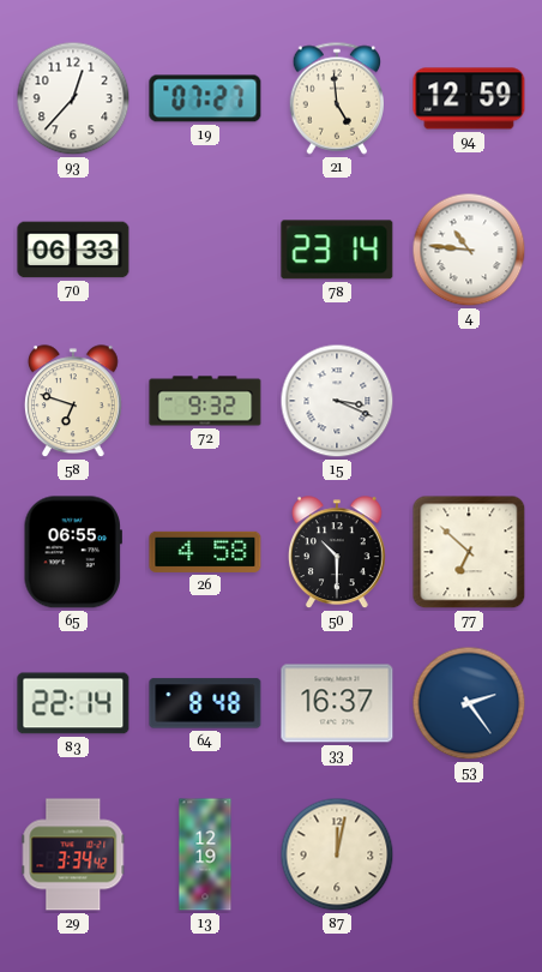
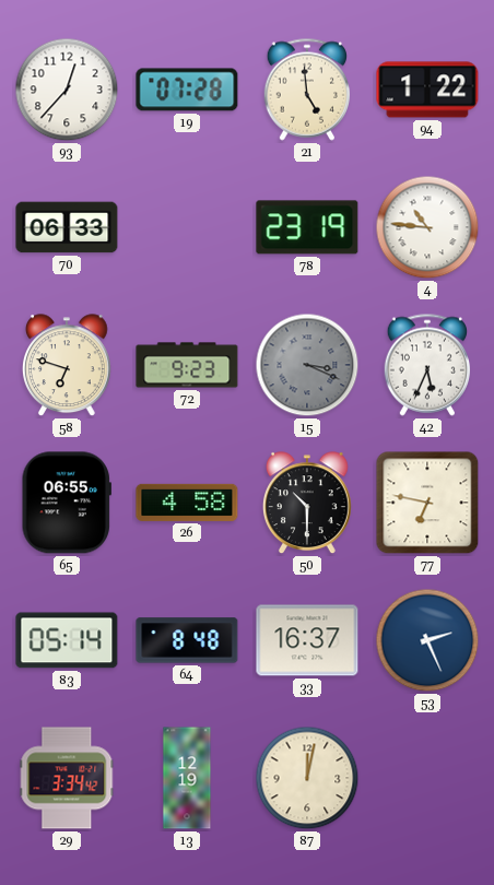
19: 07:27 -> 07:28 (187, 90)
94: 12:59 -> 1:22 (427, 90)
78: 23:14 -> 23:19 (307, 227)
72: 9:32 -> 9:23 (187, 365)
15 dial: white -> grey (307, 365)
42: none -> 5:34 (426, 365)
77: 6:52 -> 6:47 (427, 503)
83: 22:14 -> 05:14 (67, 640)
53: 2:24 -> 2:26 (427, 640)
